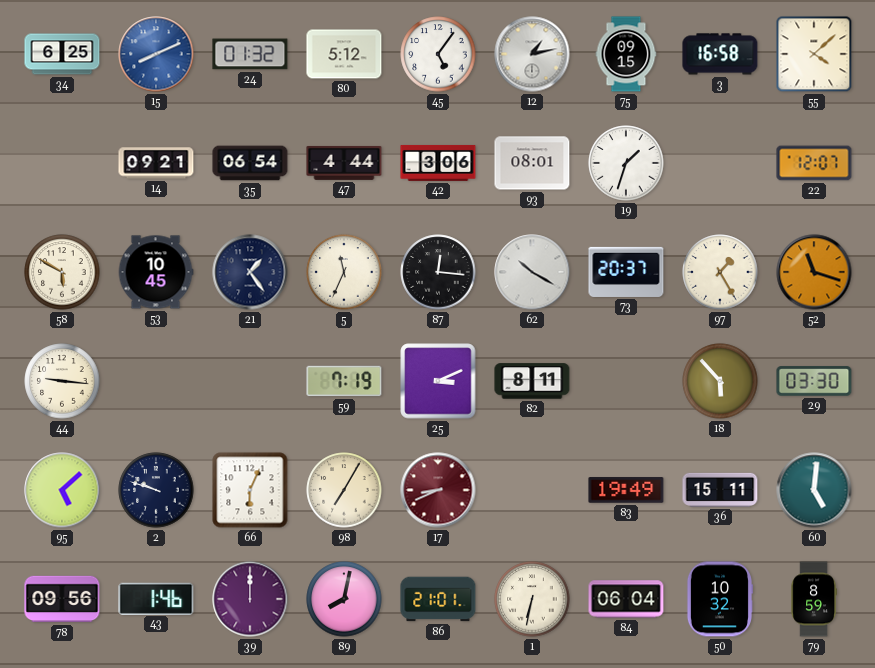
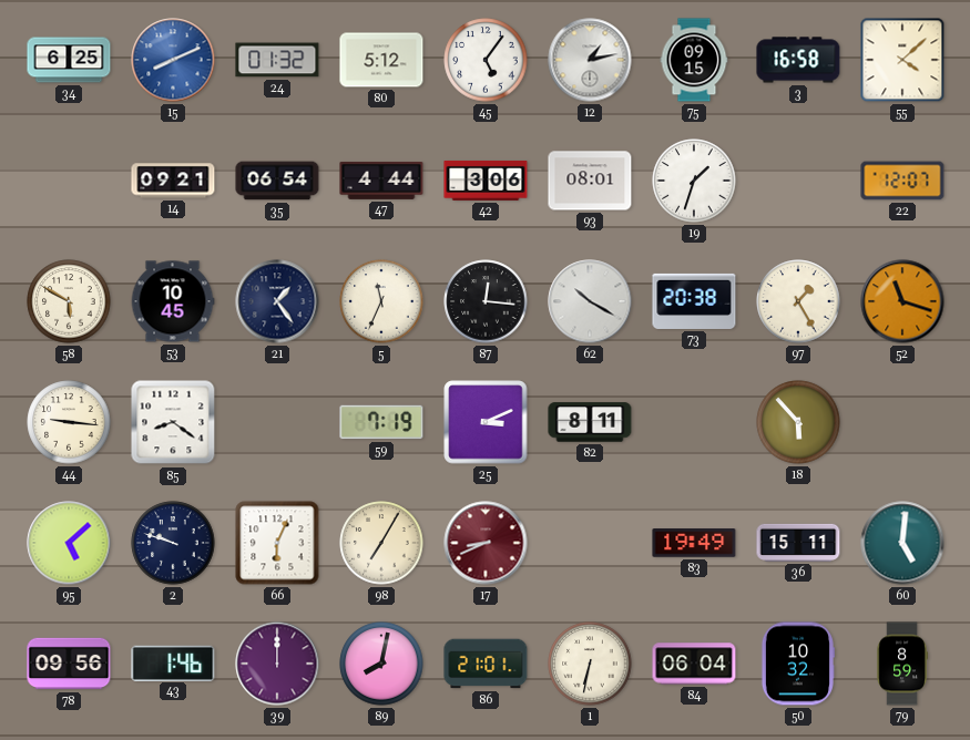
73: 20:37 -> 20:38 (694, 301)
85: none -> 8:21 (173, 422)
29: 03:30 -> none (814, 381)
